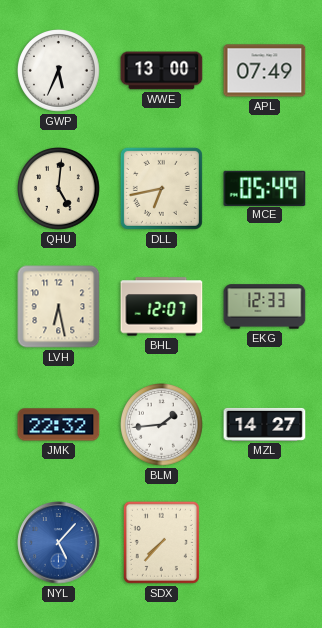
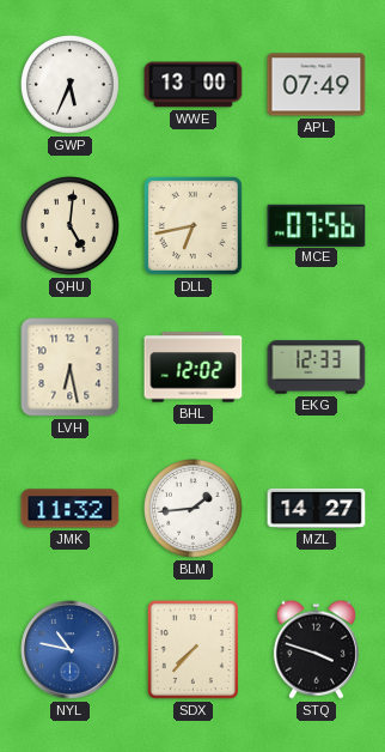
MCE: 05:49 -> 07:56 (317, 225)
BHL: 12:07 -> 12:02 (194, 368)
JMK: 22:32 -> 11:32 (71, 509)
NYL: 5:07 -> 10:47 (71, 650)
STQ: none -> 3:48 (316, 649)
